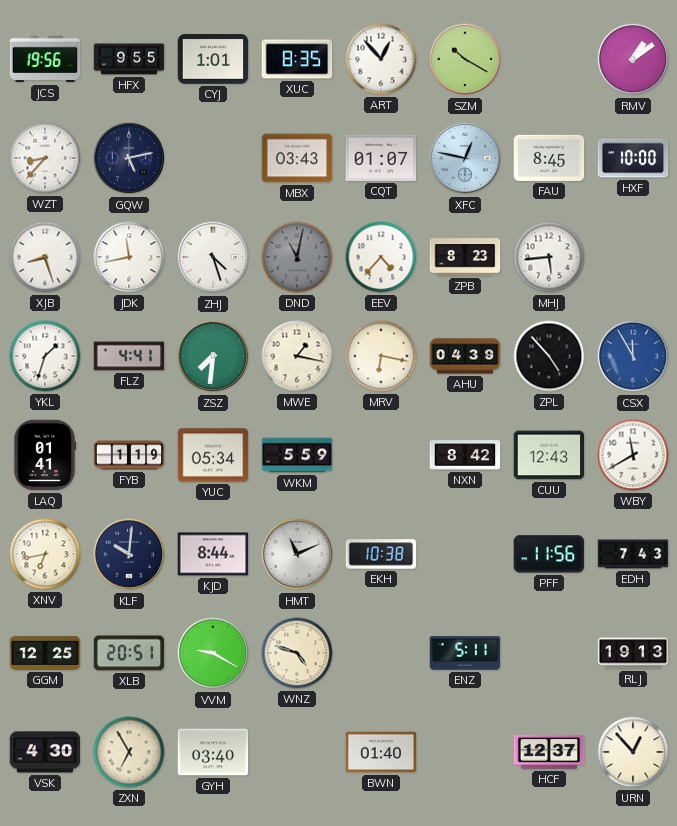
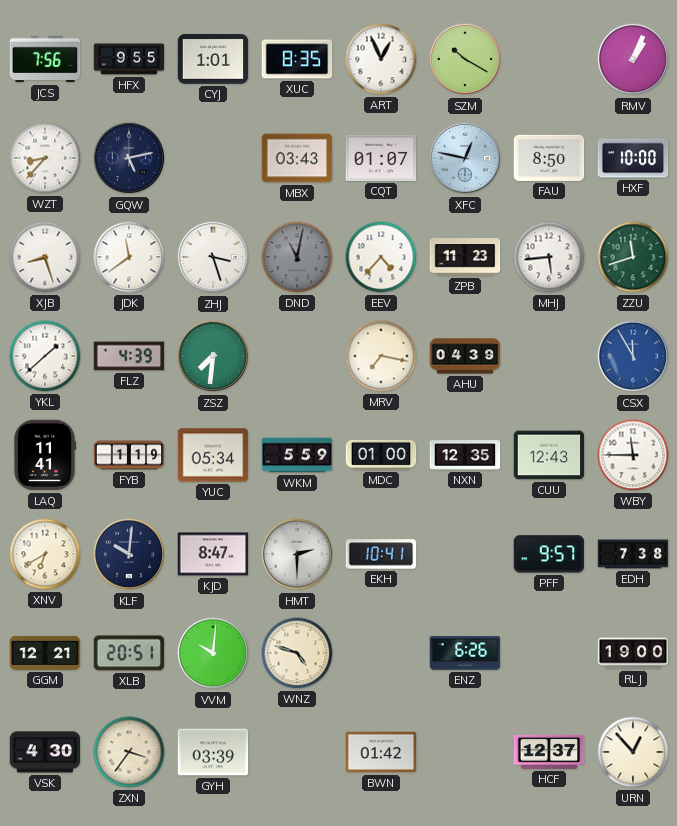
JCS: 19:56 -> 7:56 (45, 59)
ART: 12:53 -> 12:56 (381, 59)
RMV: 1:09 -> 1:04 (633, 59)
FAU: 8:45 -> 8:50 (549, 158)
JDK: 11:43 -> 11:39 (129, 257)
ZHJ: 4:27 -> 3:27 (213, 257)
ZPB: 8:23 -> 11:23 (465, 257)
ZZU: none -> 11:42 (633, 257)
YKL: 1:33 -> 1:38 (45, 356)
FLZ: 4:41 -> 4:39 (129, 356)
MWE: 1:17 -> none (297, 356)
MRV: 6:17 -> 7:17 (381, 356)
ZPL: 4:53 -> none (549, 356)
LAQ: 01:41 -> 11:41 (45, 455)
MDC: none -> 01:00 (381, 455)
NXN: 8:42 -> 12:35 (465, 455)
WBY: 11:40 -> 11:45 (633, 455)
XNV: 6:43 -> 6:40 (45, 554)
KJD: 8:44 -> 8:47 (213, 554)
HMT: 11:11 -> 2:30 (297, 554)
EKH: 10:38 -> 10:41 (381, 554)
PFF: 11:56 -> 9:57 (549, 554)
EDH: 7:43 -> 7:38 (633, 554)
GGM: 12:25 -> 12:21 (45, 653)
VVM: 9:20 -> 10:01 (213, 653)
ENZ: 5:11 -> 6:26 (465, 653)
RLJ: 19:13 -> 19:00 (633, 653)
ZXN: 6:55 -> 3:36 (129, 752)
GYH: 03:40 -> 03:39 (213, 752)
BWN: 01:40 -> 01:42 (381, 752)
